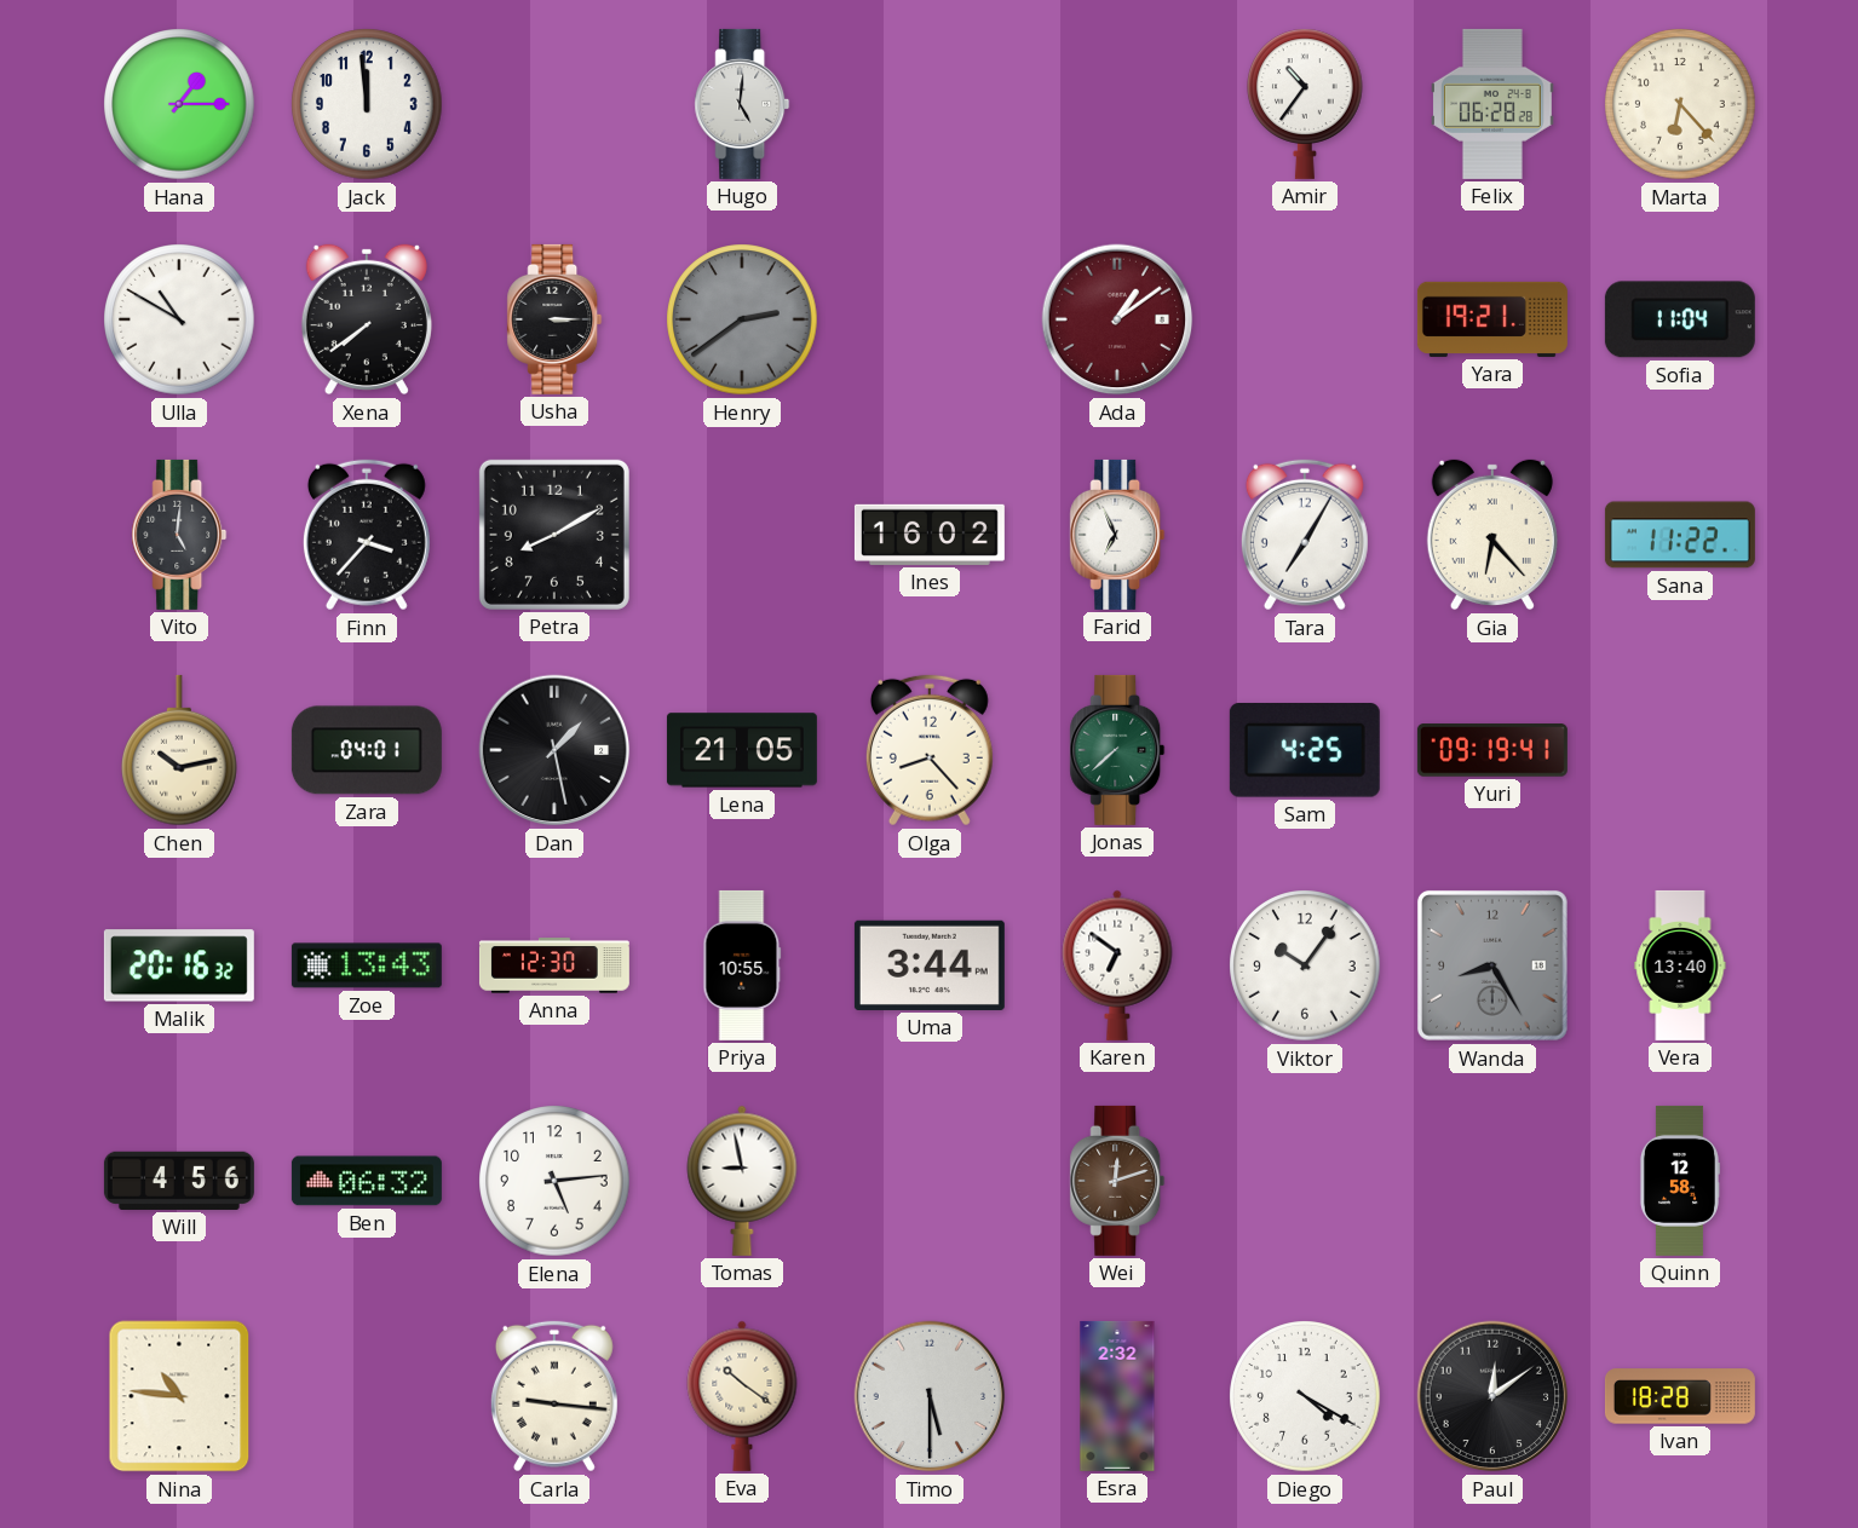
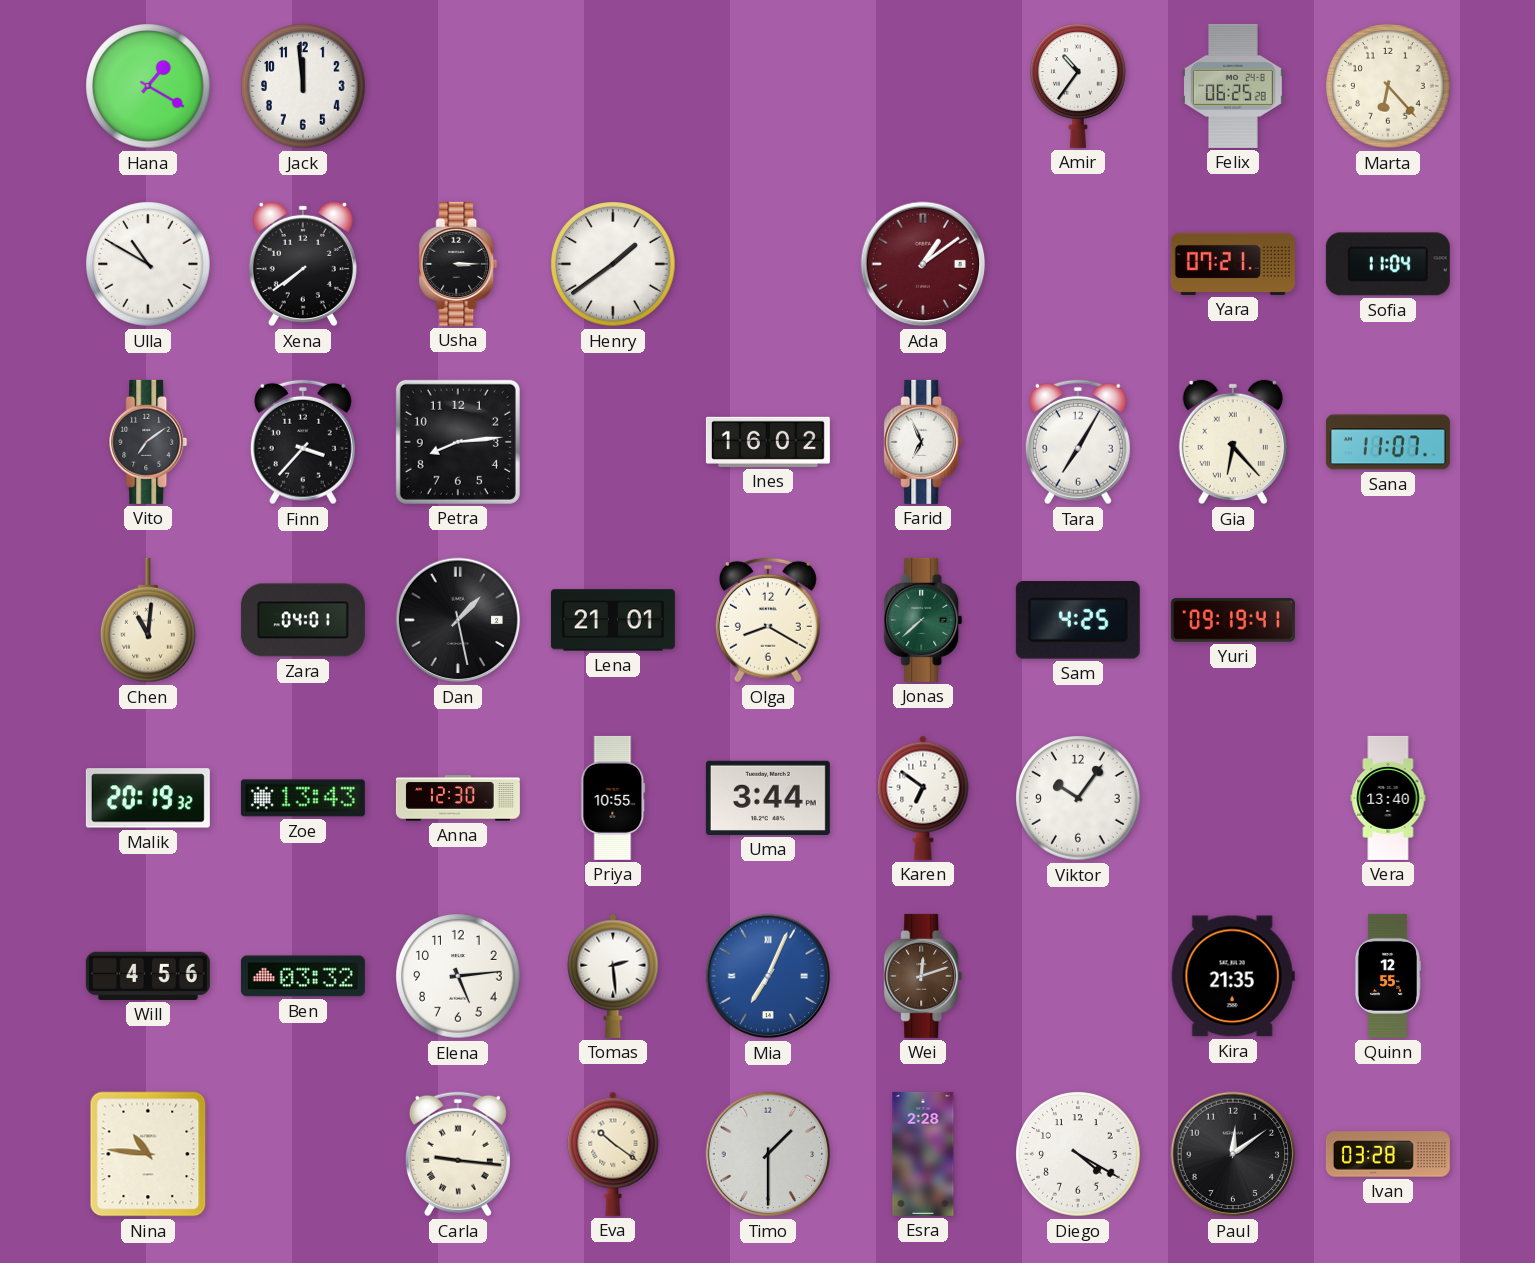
Hana: 1:15 -> 1:20 (148, 86)
Hugo: 5:01 -> none (742, 104)
Felix: 06:28 -> 06:25 (1233, 86)
Henry: 2:39 -> 1:39 (613, 264)
Henry dial: grey -> white (613, 264)
Yara: 19:21 -> 07:21 (1233, 264)
Vito: 5:01 -> 7:09 (148, 442)
Petra: 8:10 -> 8:14 (458, 442)
Sana: 11:22 -> 11:07 (1388, 442)
Chen: 10:13 -> 11:01 (149, 620)
Lena: 21:05 -> 21:01 (613, 620)
Olga: 8:23 -> 8:20 (768, 620)
Malik: 20:16 -> 20:19 (148, 798)
Wanda: 8:25 -> none (1492, 965)
Ben: 06:32 -> 03:32 (303, 976)
Tomas: 8:58 -> 2:29 (613, 976)
Mia: none -> 7:04 (768, 976)
Kira: none -> 21:35 (1233, 976)
Quinn: 12:58 -> 12:55 (1387, 976)
Timo: 5:30 -> 1:30 (768, 1154)
Esra: 2:32 -> 2:28 (923, 1154)
Ivan: 18:28 -> 03:28 (1388, 1154)
